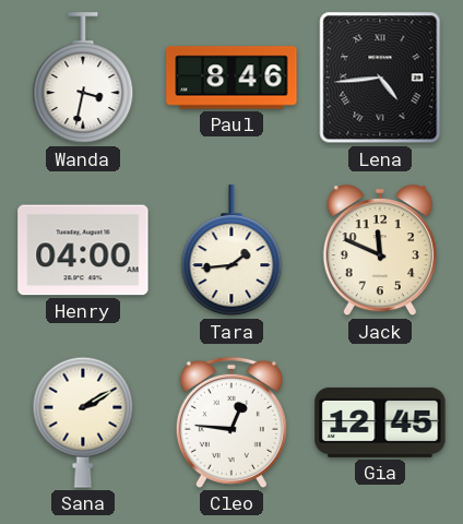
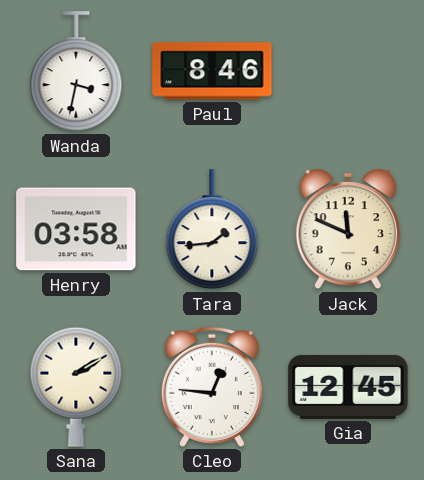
Lena: 4:44 -> none (380, 78)
Henry: 04:00 -> 03:58 (76, 229)
